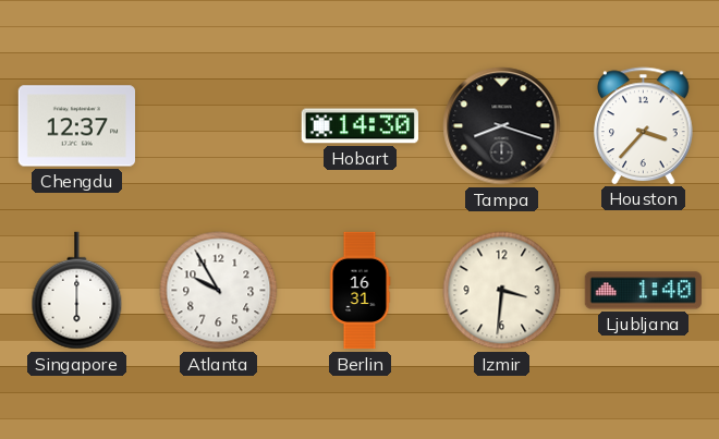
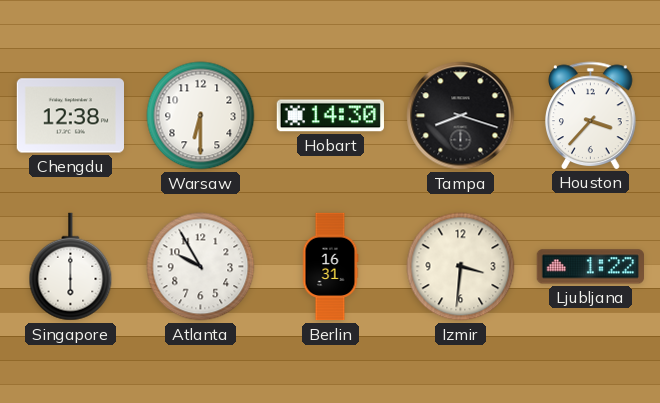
Chengdu: 12:37 -> 12:38 (70, 116)
Warsaw: none -> 6:30 (201, 116)
Ljubljana: 1:40 -> 1:22 (590, 267)
